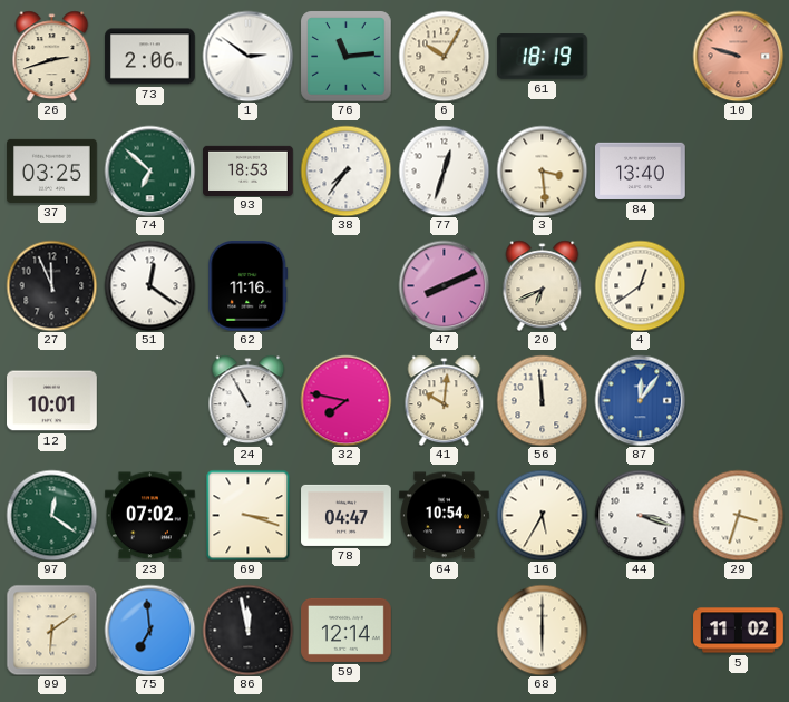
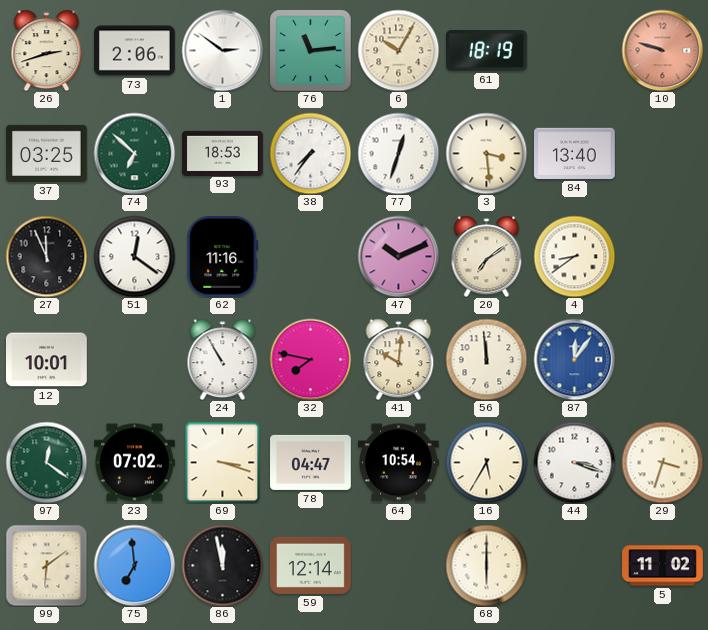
47: 8:11 -> 10:11 (398, 256)
20: 6:41 -> 7:09 (487, 256)
4: 12:39 -> 8:39 (574, 256)
